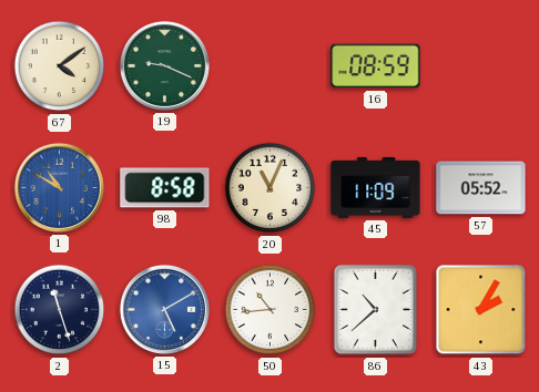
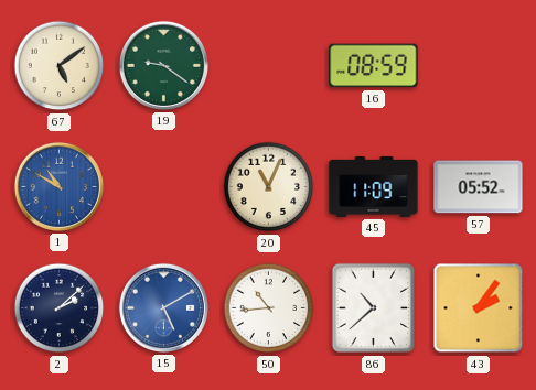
67: 4:09 -> 5:09 (60, 66)
19: 9:19 -> 9:21 (163, 65)
98: 8:58 -> none (165, 188)
2: 11:27 -> 2:08 (60, 308)
43: 2:05 -> 2:06 (479, 308)
